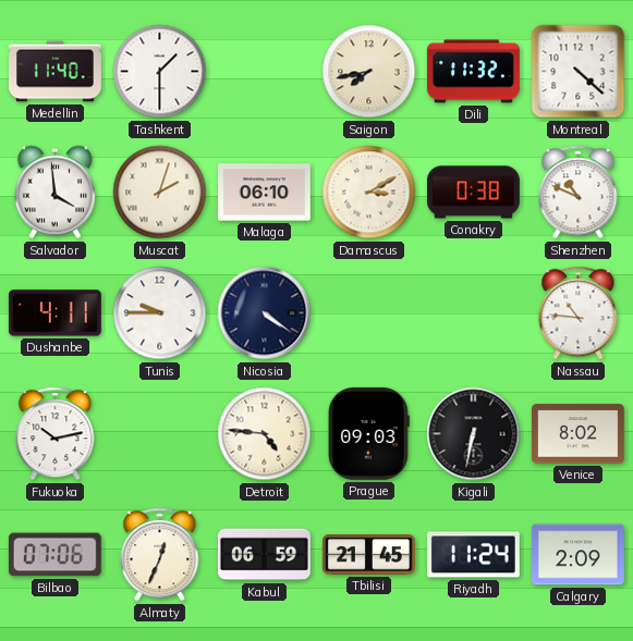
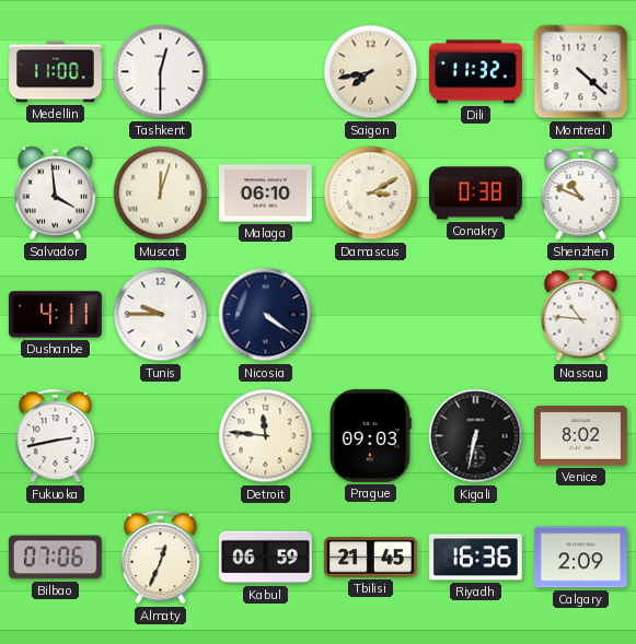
Medellin: 11:40 -> 11:00 (56, 72)
Tashkent: 1:30 -> 12:30 (161, 72)
Muscat: 2:03 -> 12:03 (161, 194)
Fukuoka: 10:13 -> 2:43 (56, 436)
Detroit: 4:46 -> 11:46 (266, 436)
Riyadh: 11:24 -> 16:36 (475, 558)
